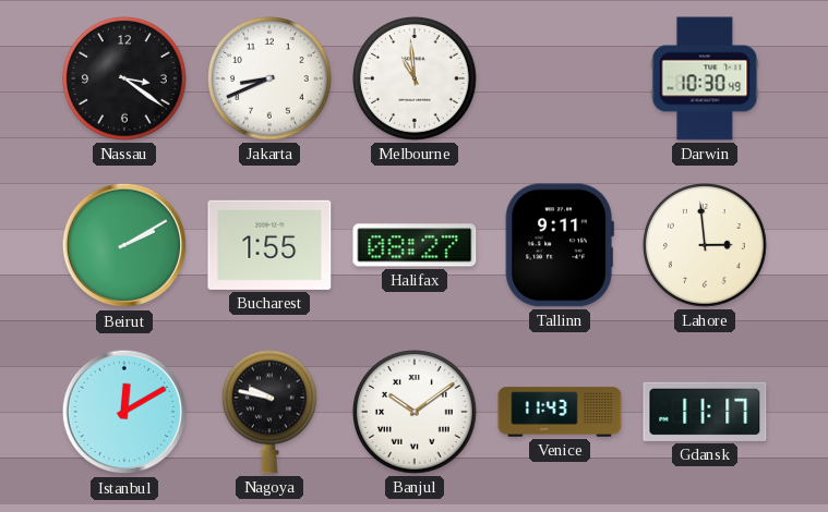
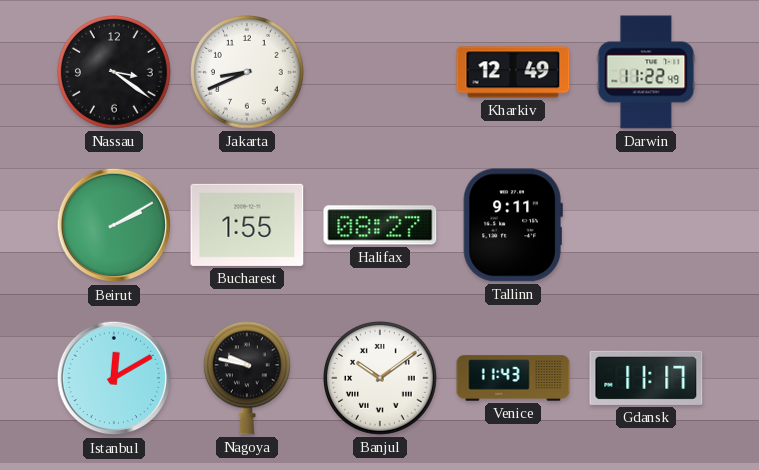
Melbourne: 10:59 -> none (416, 80)
Kharkiv: none -> 12:49 (513, 72)
Darwin: 10:30 -> 11:22 (646, 72)
Lahore: 2:59 -> none (706, 246)
